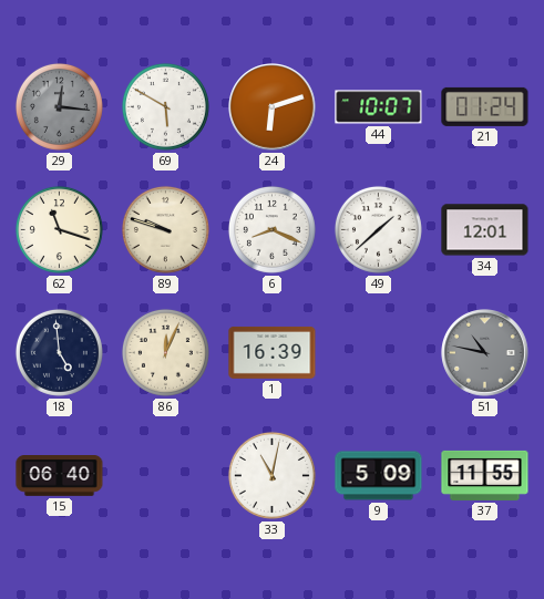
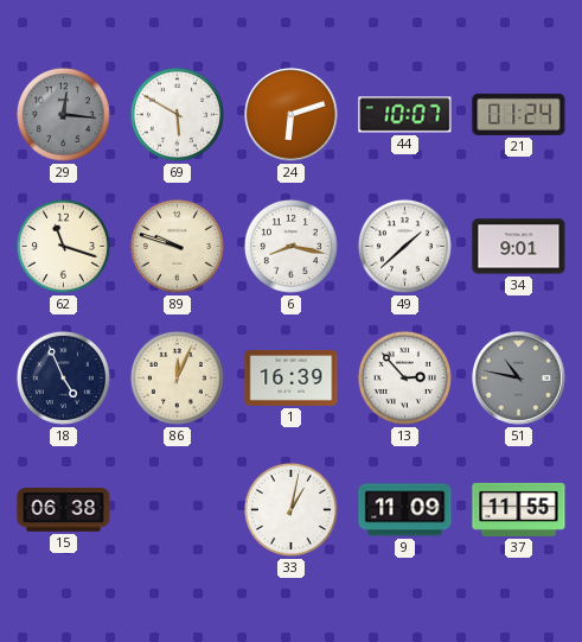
6: 8:19 -> 8:17 (290, 246)
34: 12:01 -> 9:01 (519, 247)
18: 4:59 -> 4:56 (63, 377)
13: none -> 2:53 (404, 377)
15: 06:40 -> 06:38 (64, 510)
33: 11:02 -> 1:02 (290, 509)
9: 5:09 -> 11:09 (405, 510)
